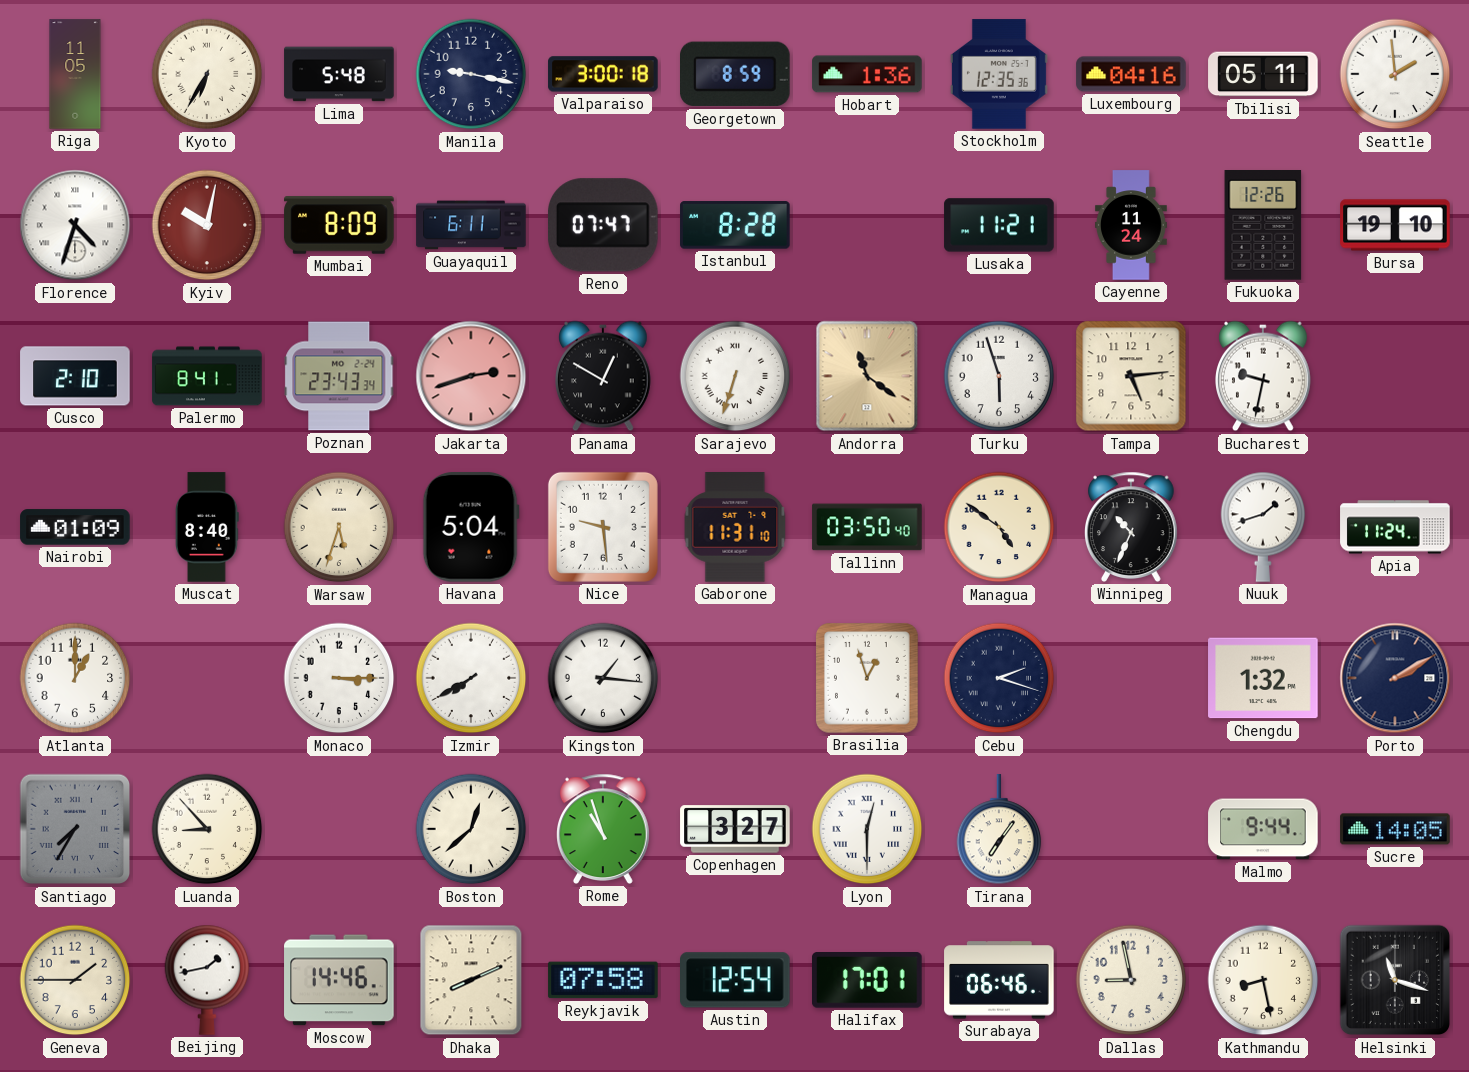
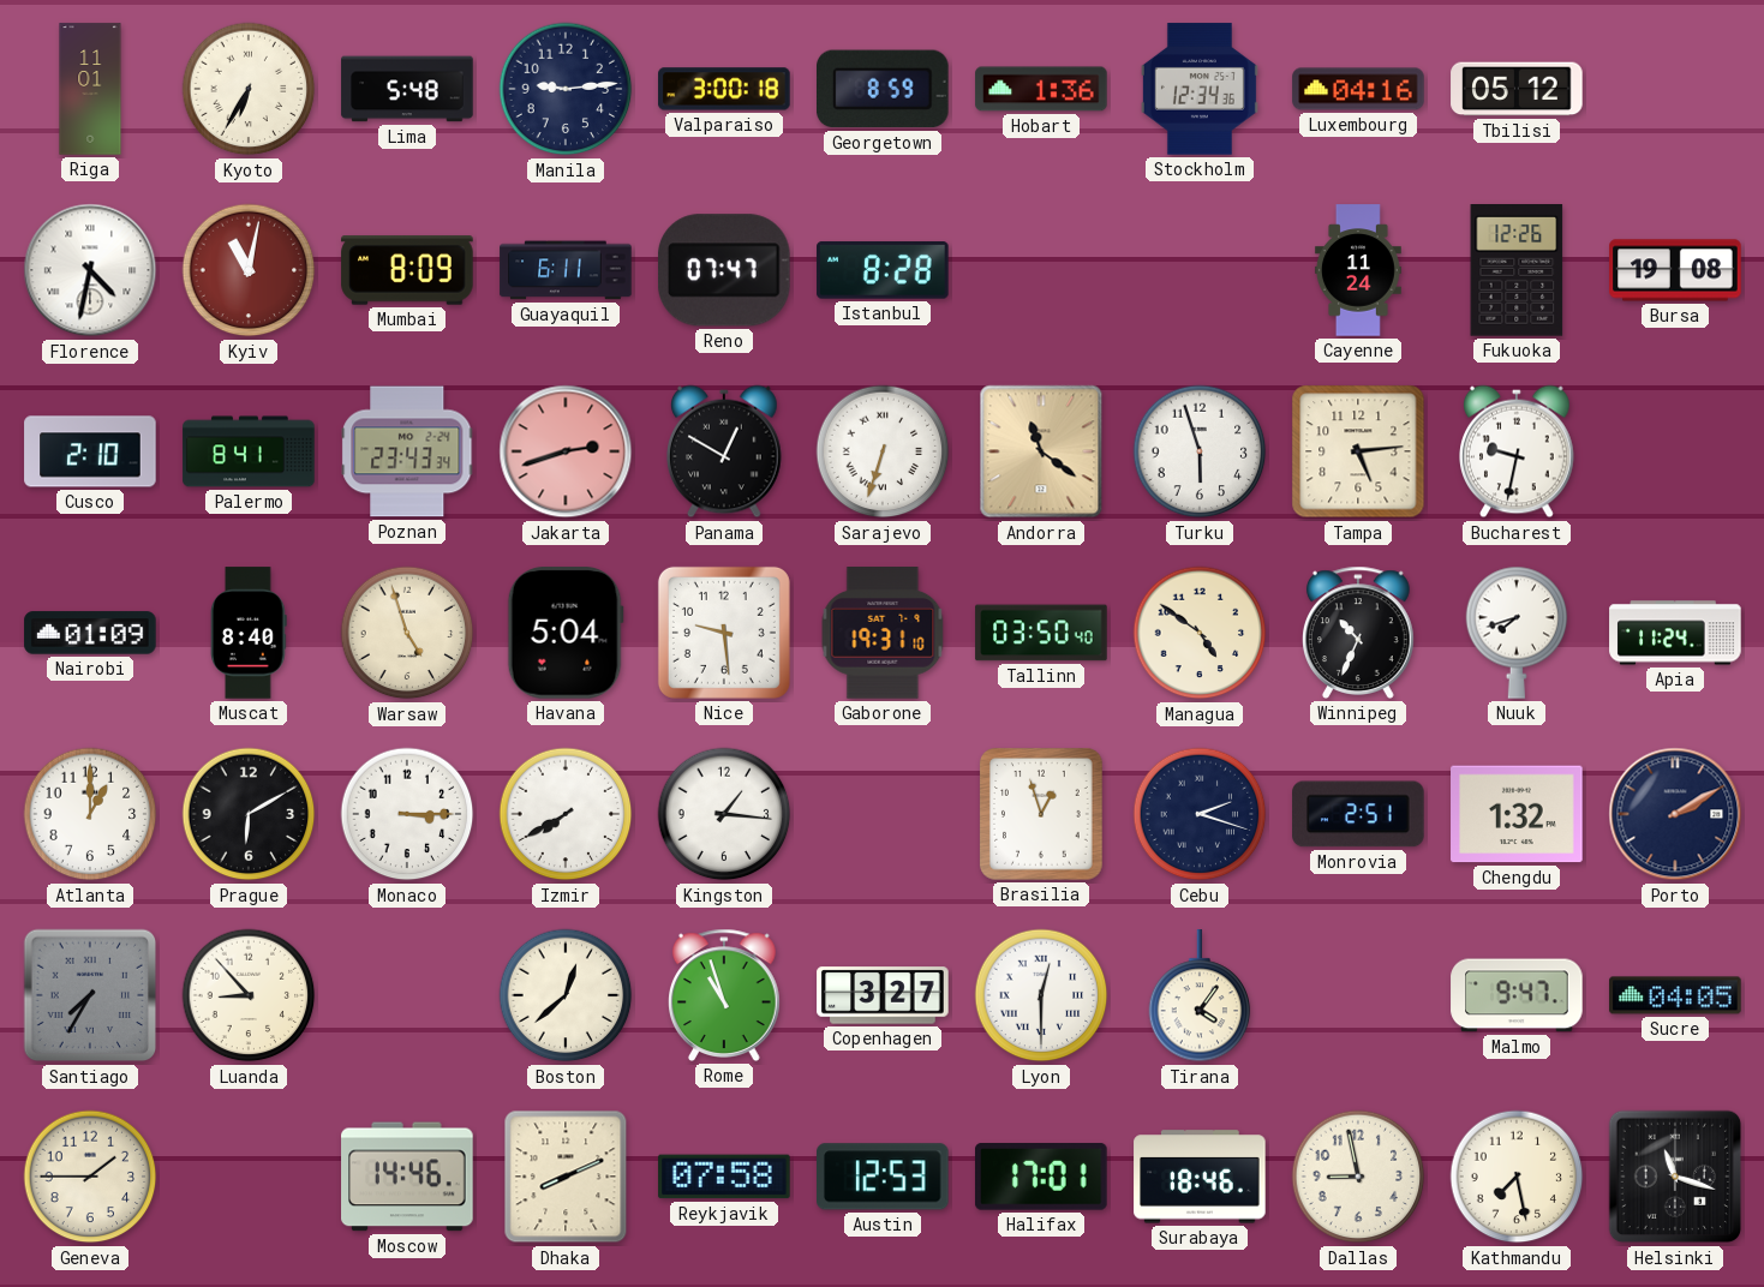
Riga: 11:05 -> 11:01 (90, 89)
Manila: 9:17 -> 9:14 (566, 89)
Stockholm: 12:35 -> 12:34 (1200, 89)
Tbilisi: 05:11 -> 05:12 (1517, 89)
Seattle: 1:59 -> none (1395, 74)
Florence: 4:33 -> 4:32 (90, 270)
Kyiv: 10:02 -> 11:02 (249, 270)
Lusaka: 11:21 -> none (999, 225)
Bursa: 19:10 -> 19:08 (1675, 270)
Warsaw: 5:33 -> 4:57 (407, 633)
Gaborone: 11:31 -> 19:31 (883, 633)
Nuuk: 1:42 -> 7:42 (1517, 633)
Prague: none -> 6:10 (249, 814)
Monrovia: none -> 2:51 (1358, 814)
Tirana: 7:06 -> 4:06 (1200, 996)
Malmo: 9:44 -> 9:47 (1517, 995)
Sucre: 14:05 -> 04:05 (1675, 995)
Beijing: 1:43 -> none (207, 980)
Austin: 12:54 -> 12:53 (884, 1177)
Surabaya: 06:46 -> 18:46 (1200, 1177)
Kathmandu: 8:28 -> 7:28 (1517, 1177)
